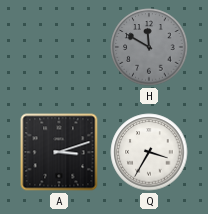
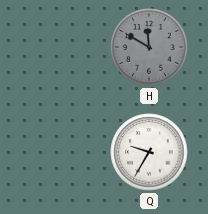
A: 3:12 -> none (59, 152)
Q: 3:35 -> 9:35 (149, 152)
